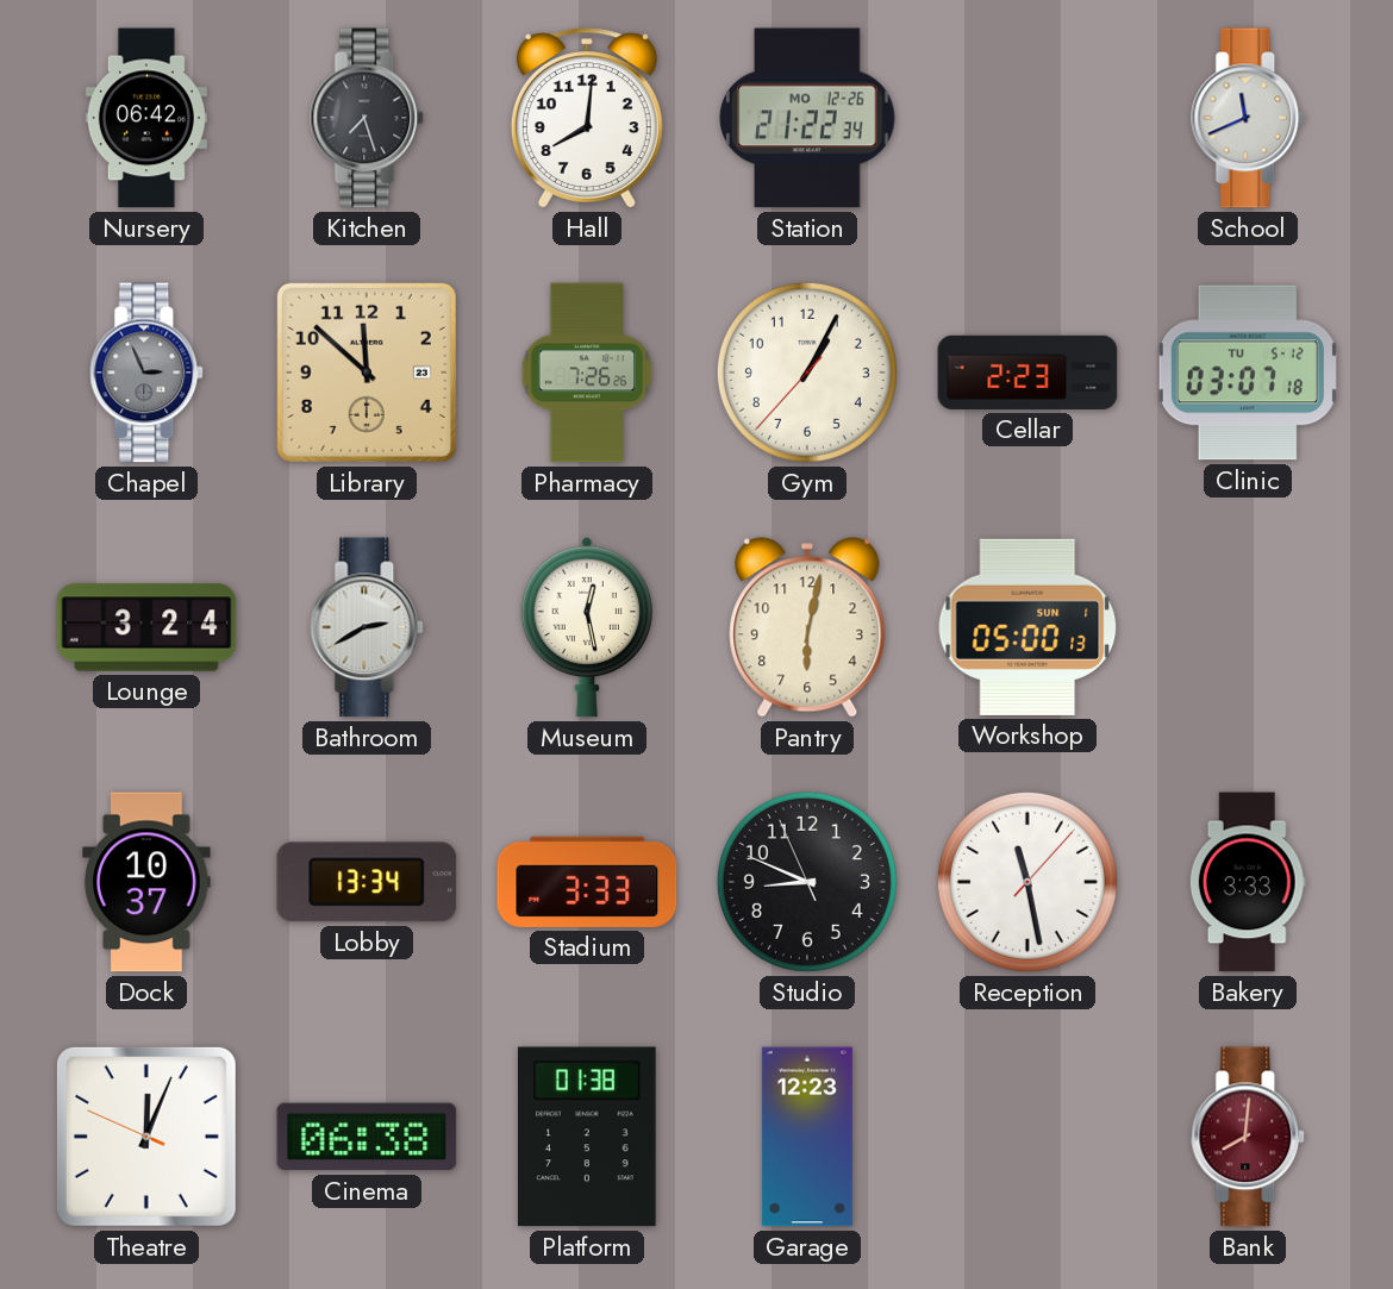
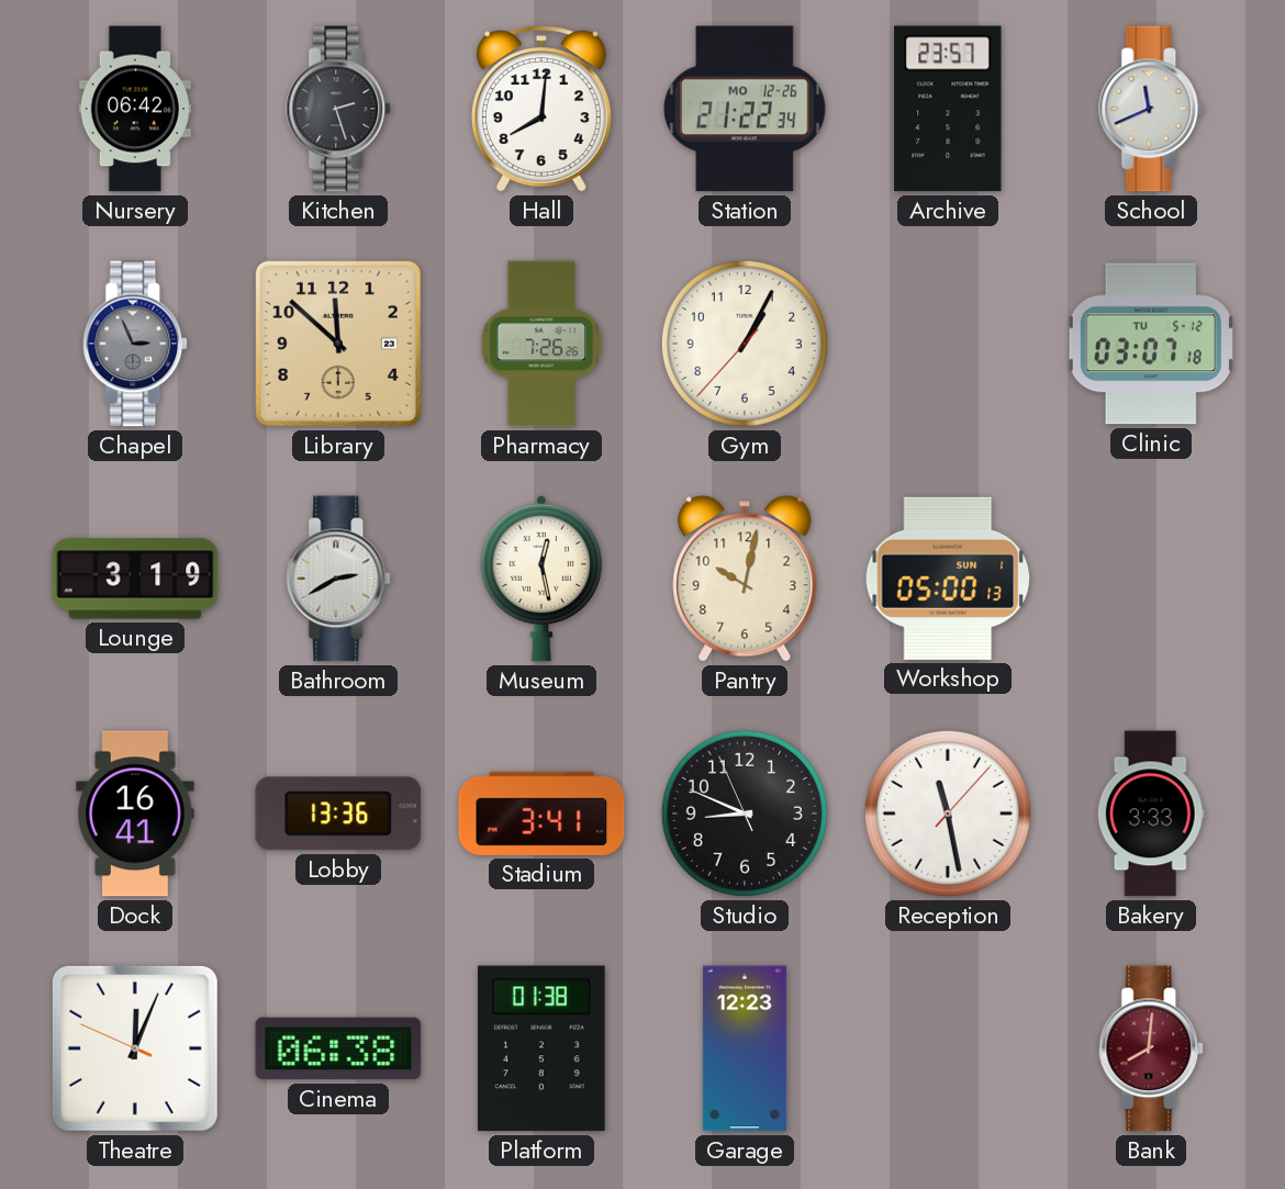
Kitchen: 7:27 -> 2:27 (339, 109)
Archive: none -> 23:57 (948, 109)
Cellar: 2:23 -> none (1027, 373)
Lounge: 3:24 -> 3:19 (135, 579)
Pantry: 6:02 -> 10:02 (745, 579)
Dock: 10:37 -> 16:41 (135, 814)
Lobby: 13:34 -> 13:36 (338, 814)
Stadium: 3:33 -> 3:41 (541, 814)
